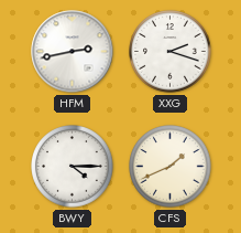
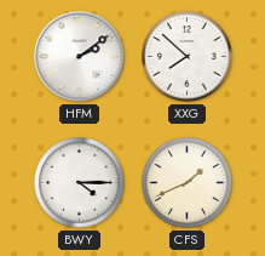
HFM: 2:43 -> 2:09 (80, 57)
XXG: 2:18 -> 7:52 (188, 57)
